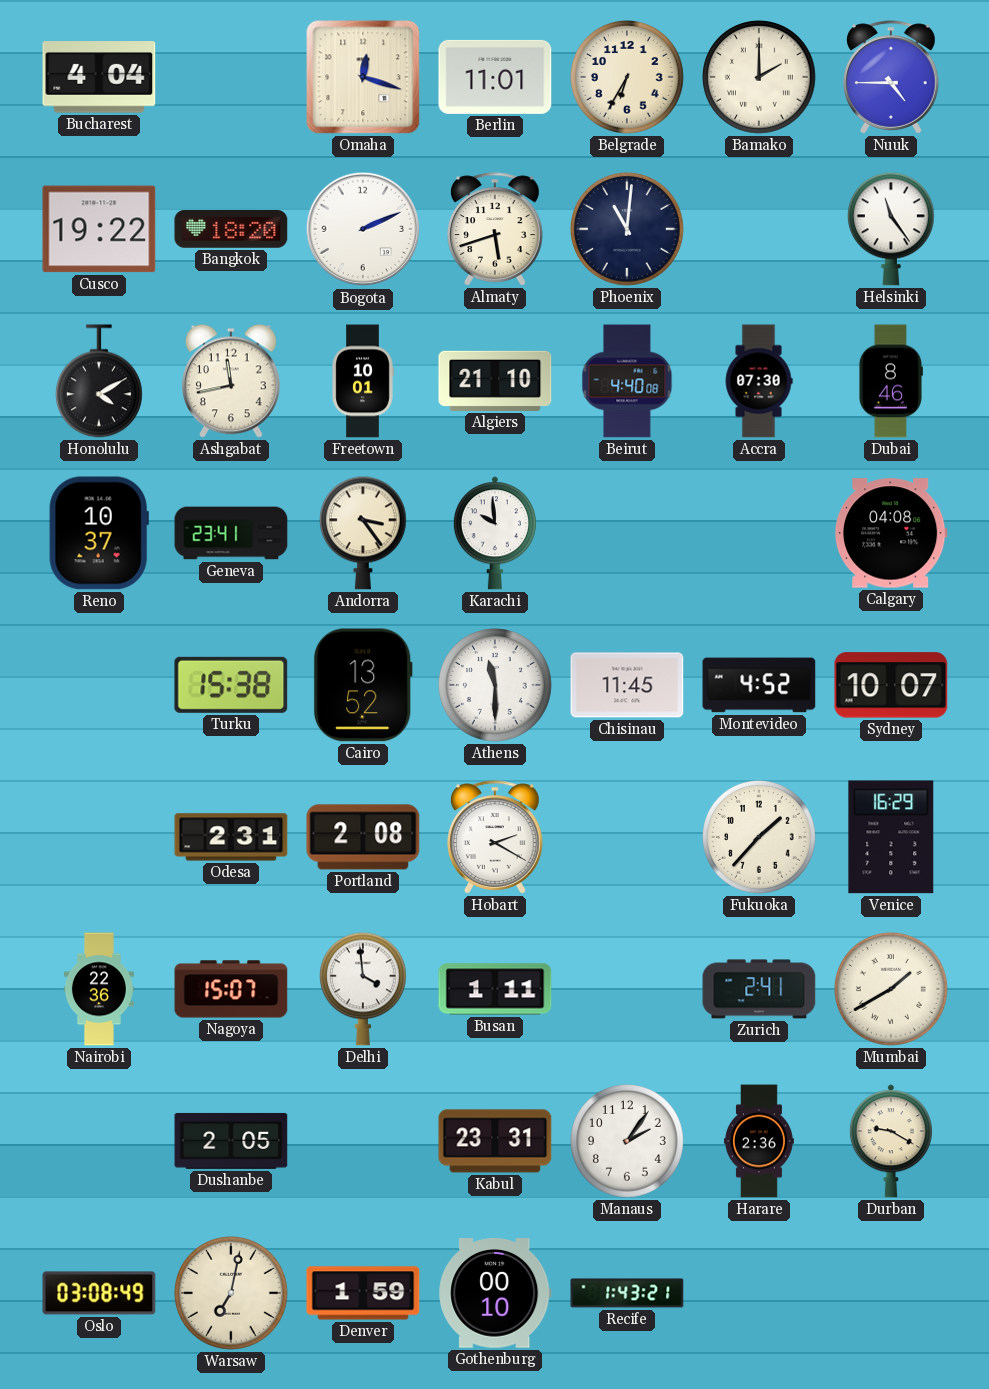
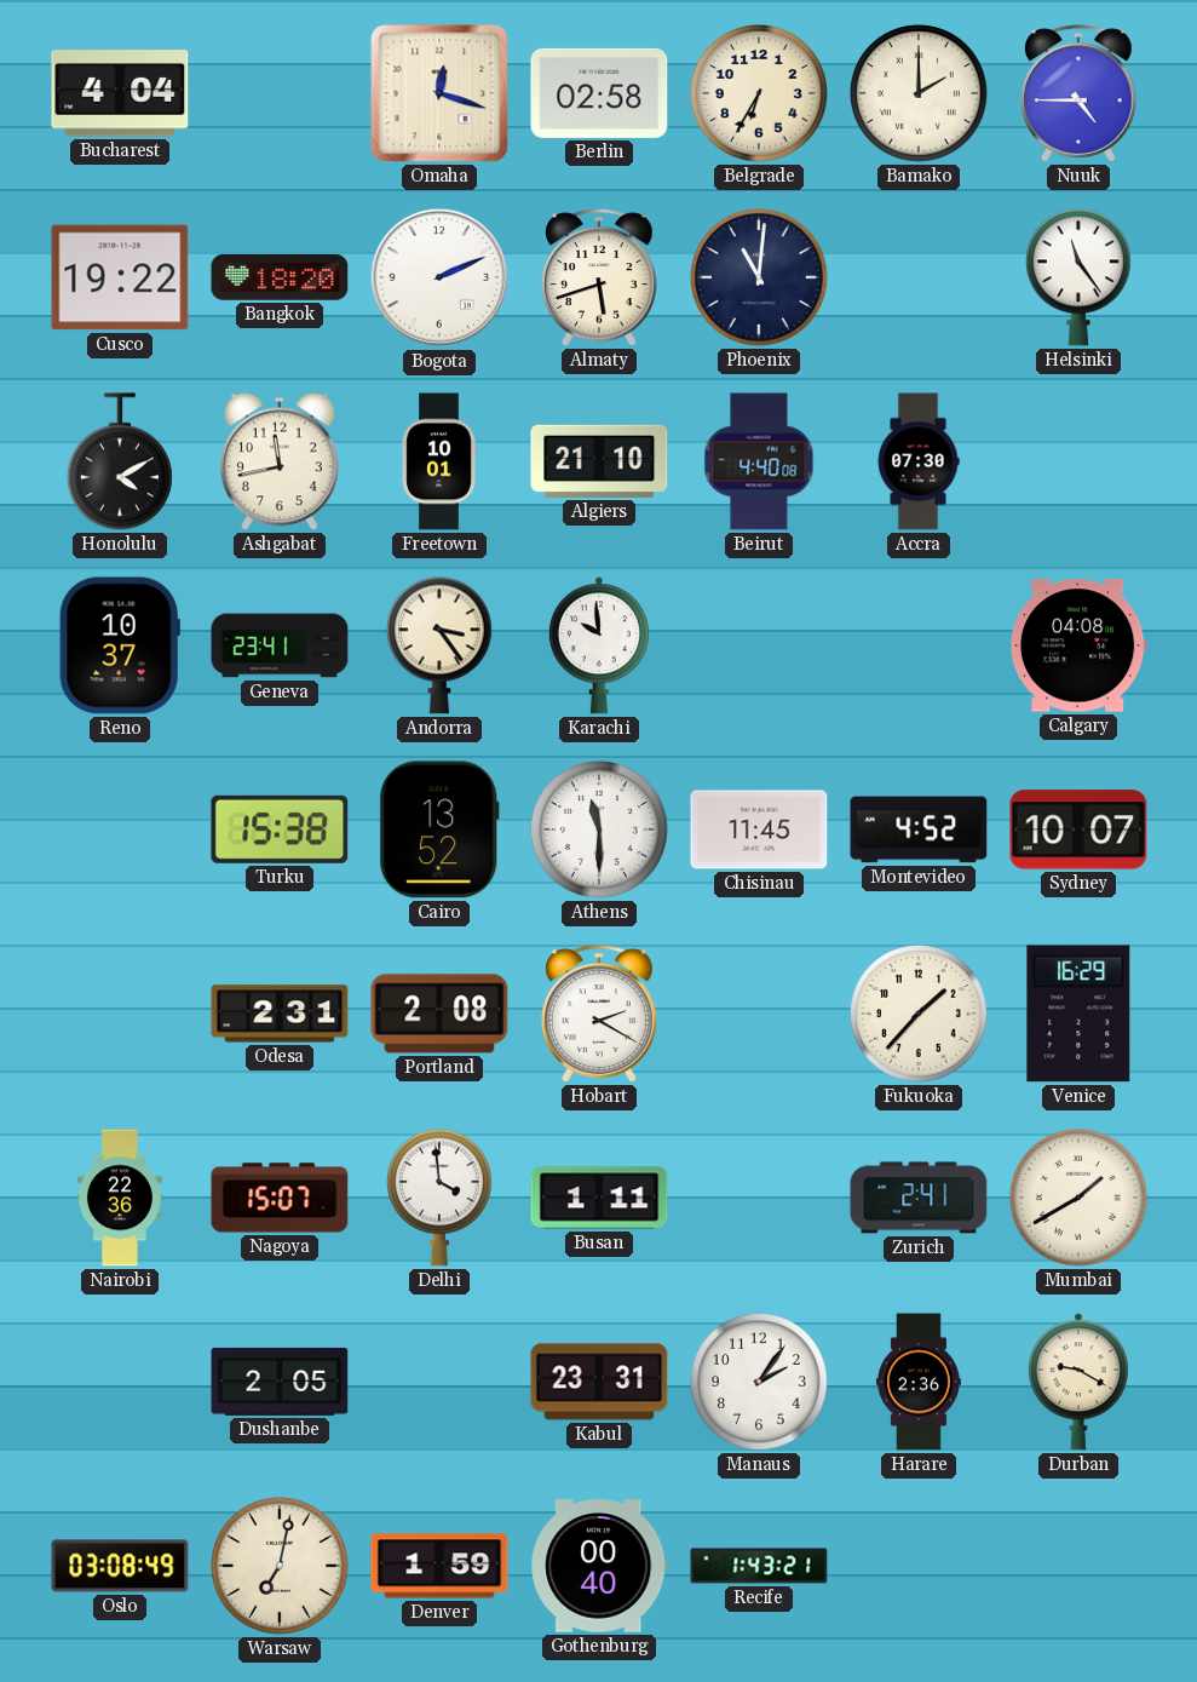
Berlin: 11:01 -> 02:58 (599, 93)
Dubai: 8:46 -> none (890, 381)
Gothenburg: 00:10 -> 00:40 (599, 1566)
